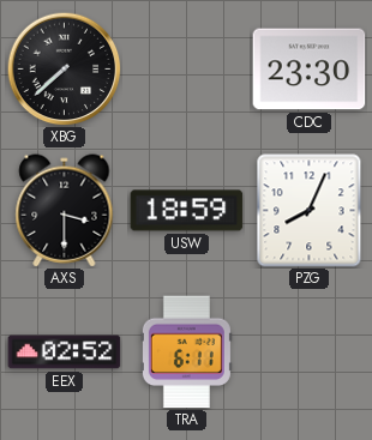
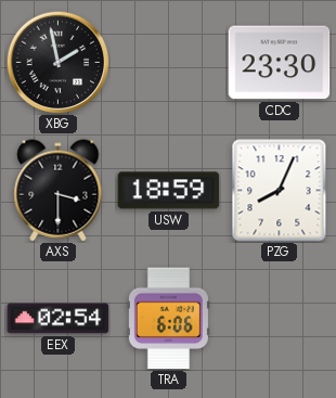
XBG: 7:38 -> 1:58 (57, 62)
EEX: 02:52 -> 02:54 (59, 319)
TRA: 6:11 -> 6:06 (168, 319)
